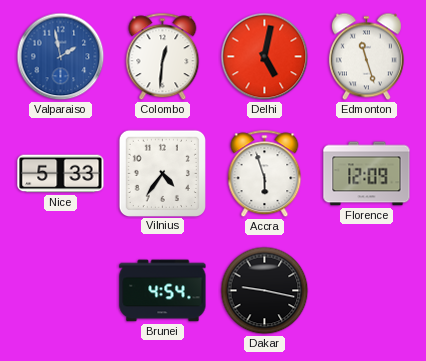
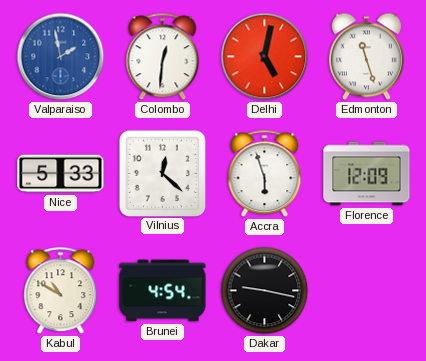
Vilnius: 4:36 -> 12:22 (162, 173)
Kabul: none -> 10:50 (61, 291)
